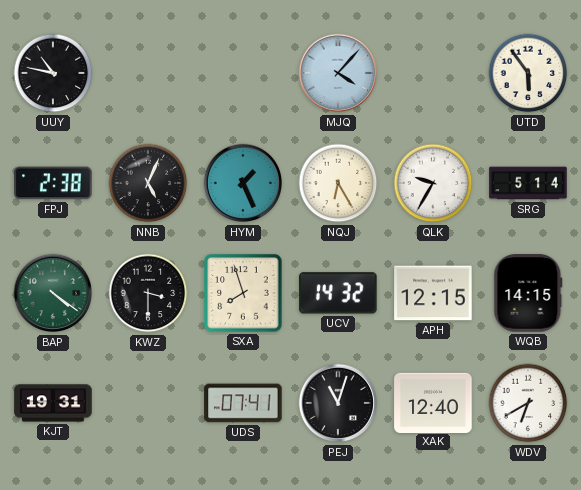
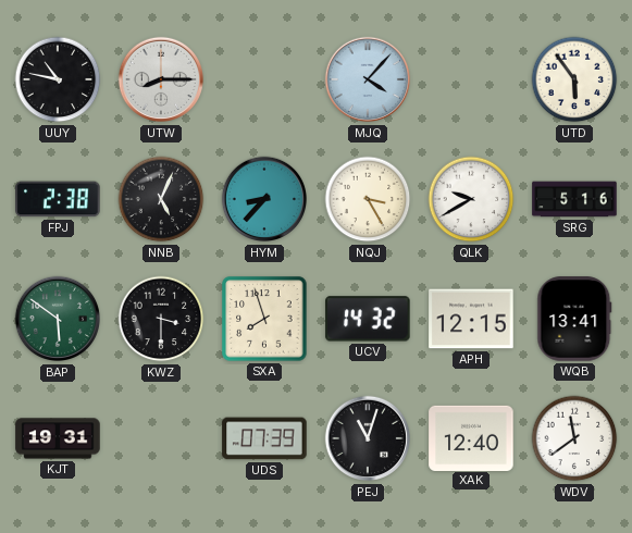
UTW: none -> 8:15 (161, 79)
HYM: 1:26 -> 8:37 (264, 199)
NQJ: 6:25 -> 3:25 (368, 199)
QLK: 9:35 -> 9:40 (471, 199)
SRG: 5:14 -> 5:16 (574, 199)
BAP: 4:21 -> 5:51 (58, 319)
WQB: 14:15 -> 13:41 (574, 319)
UDS: 07:41 -> 07:39 (264, 438)
WDV: 6:40 -> 11:39 (574, 438)
